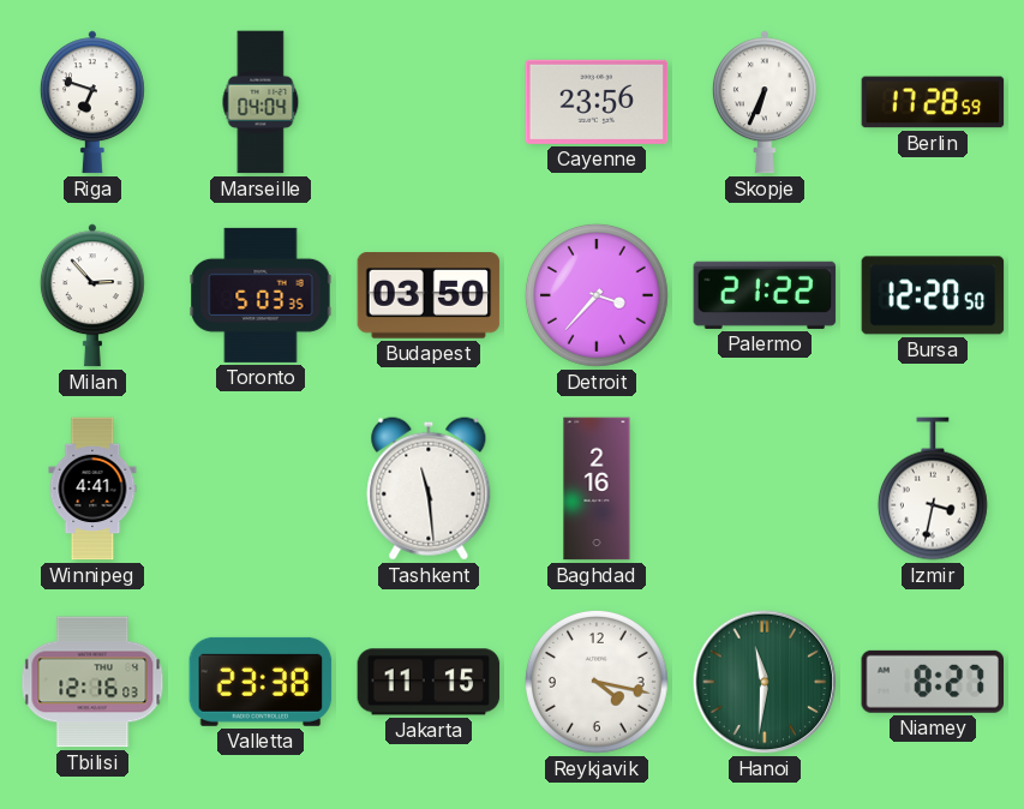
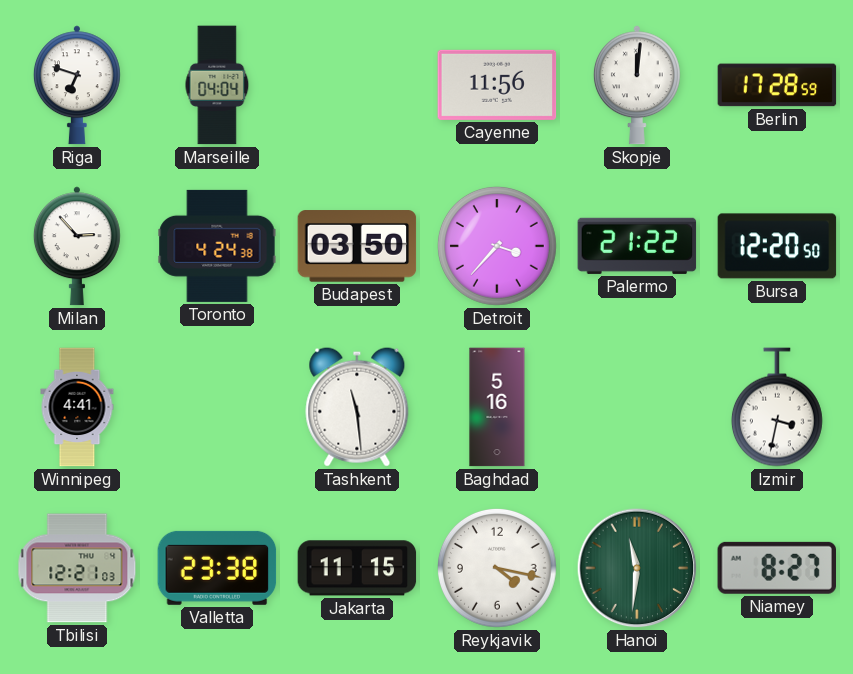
Cayenne: 23:56 -> 11:56 (497, 85)
Skopje: 6:34 -> 12:01 (637, 85)
Toronto: 5:03 -> 4:24 (217, 246)
Baghdad: 2:16 -> 5:16 (497, 407)
Tbilisi: 12:16 -> 12:21 (77, 568)
